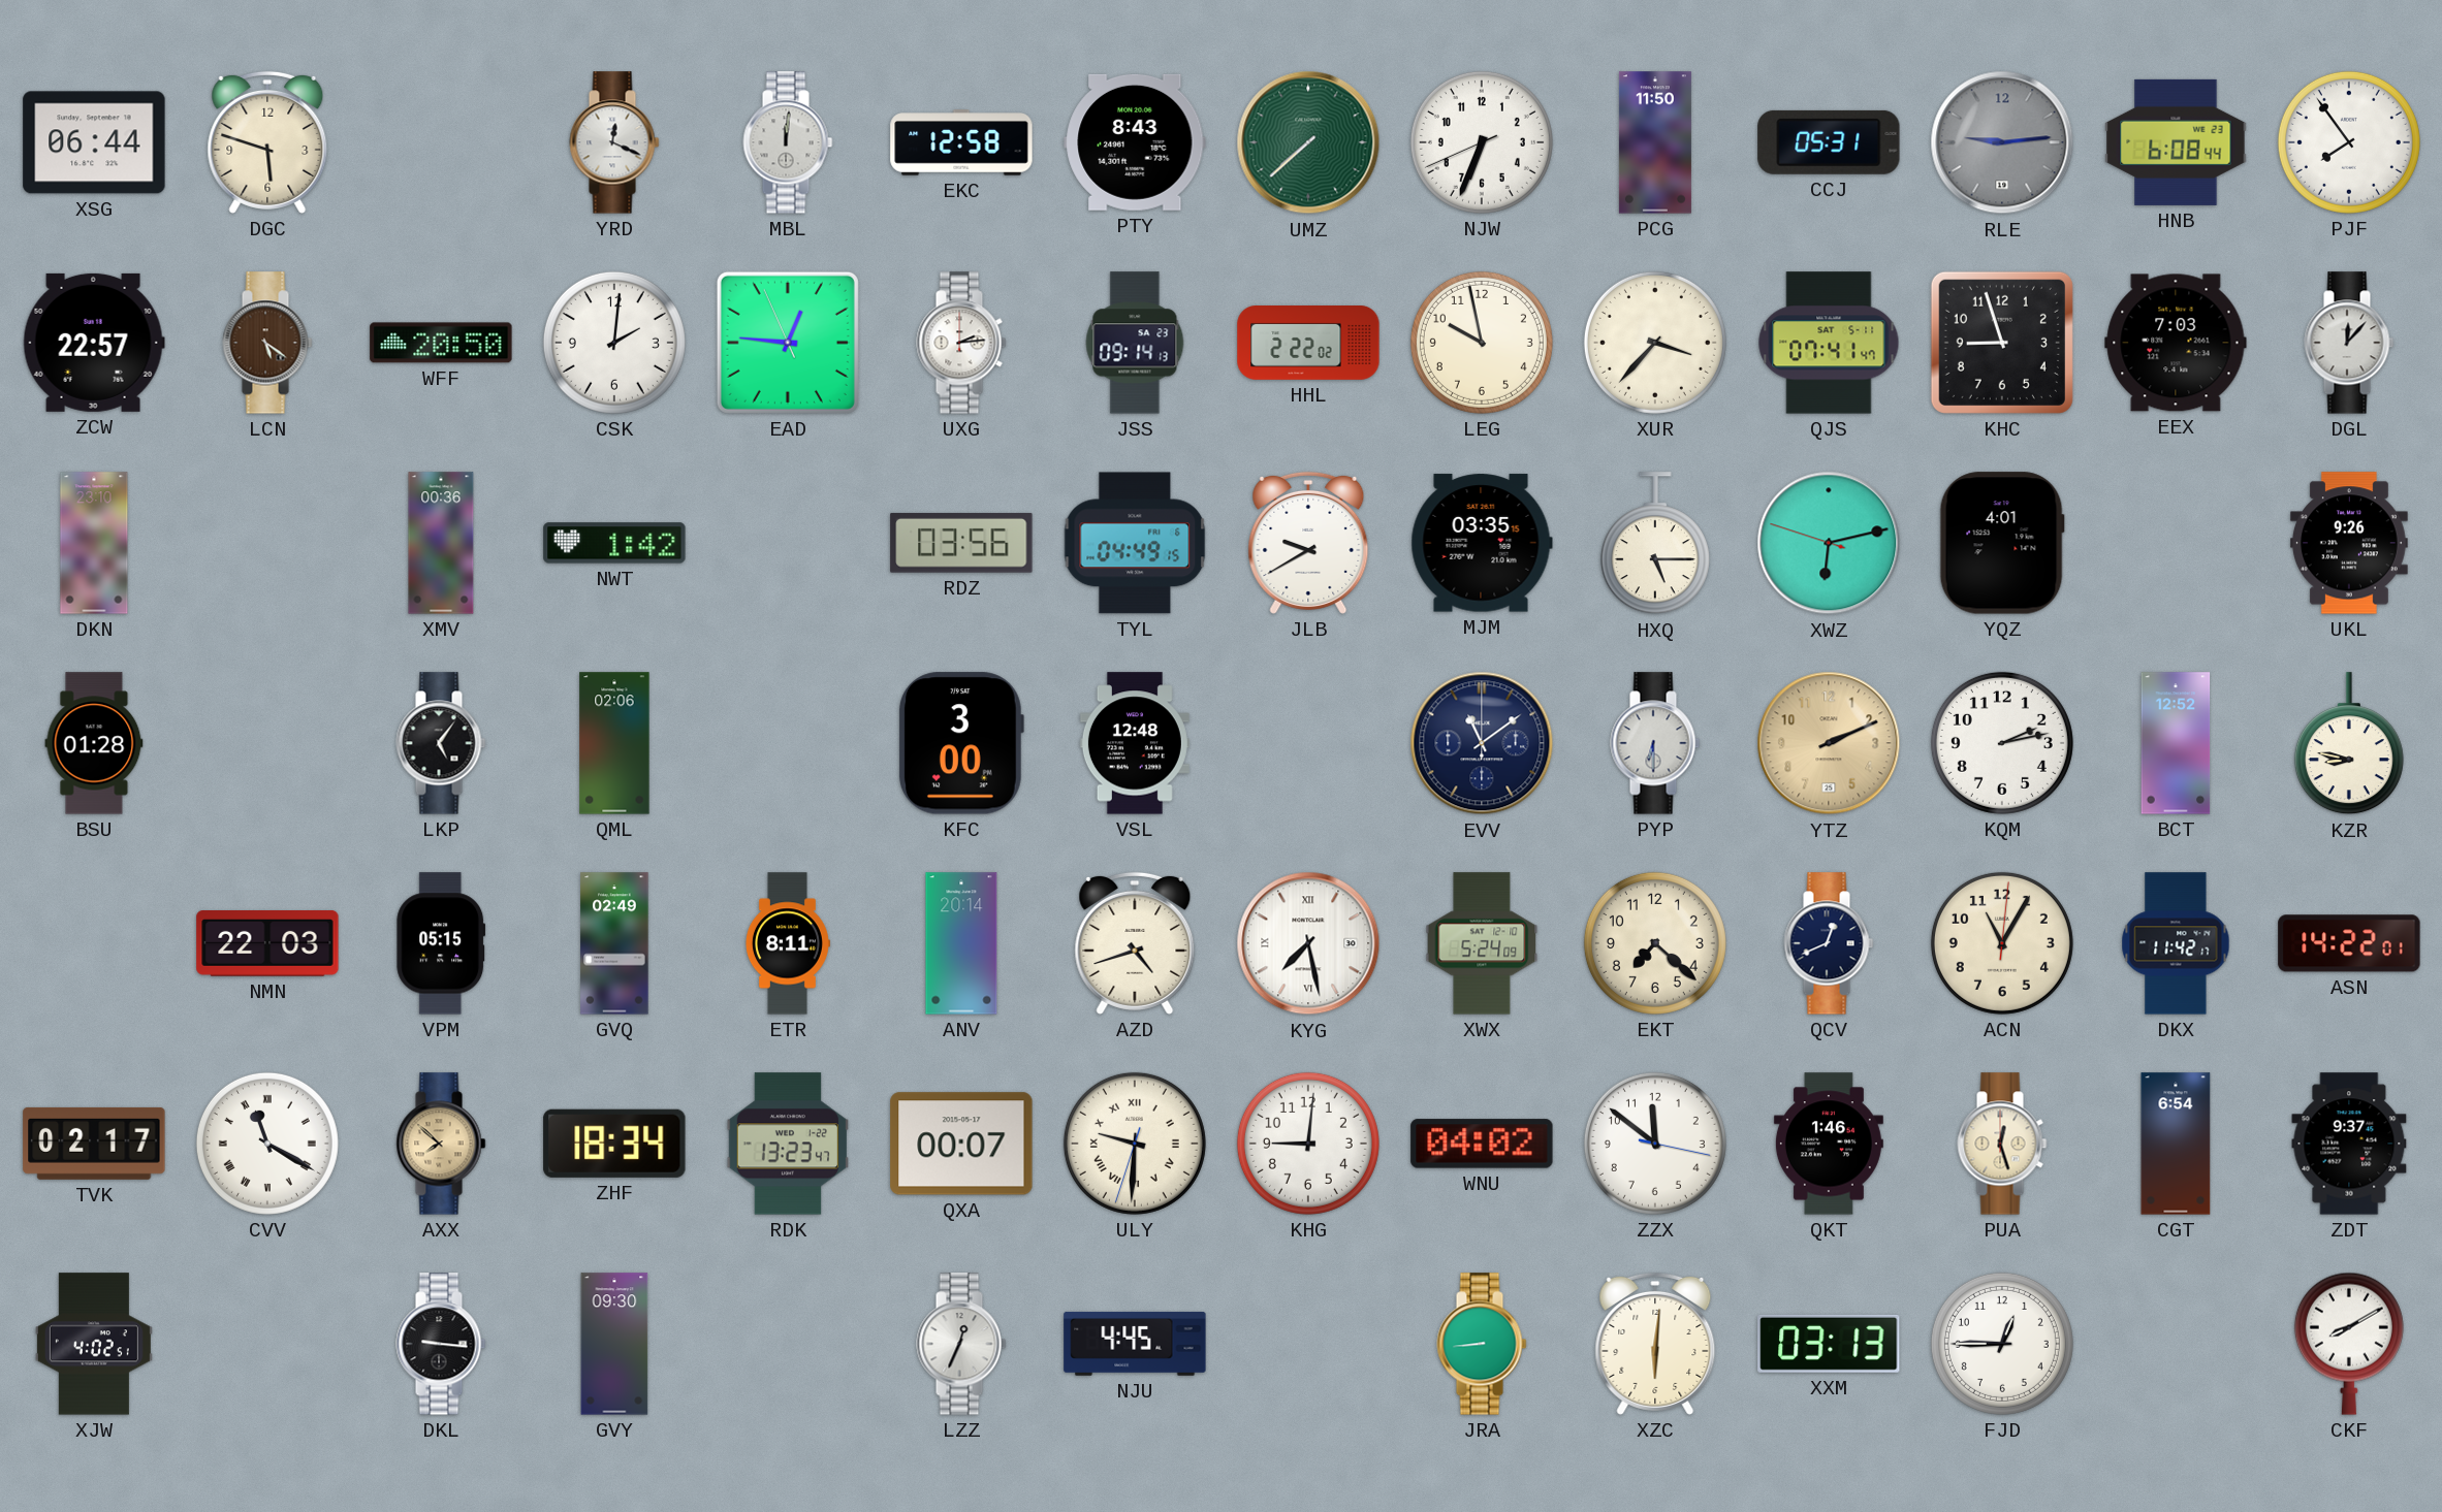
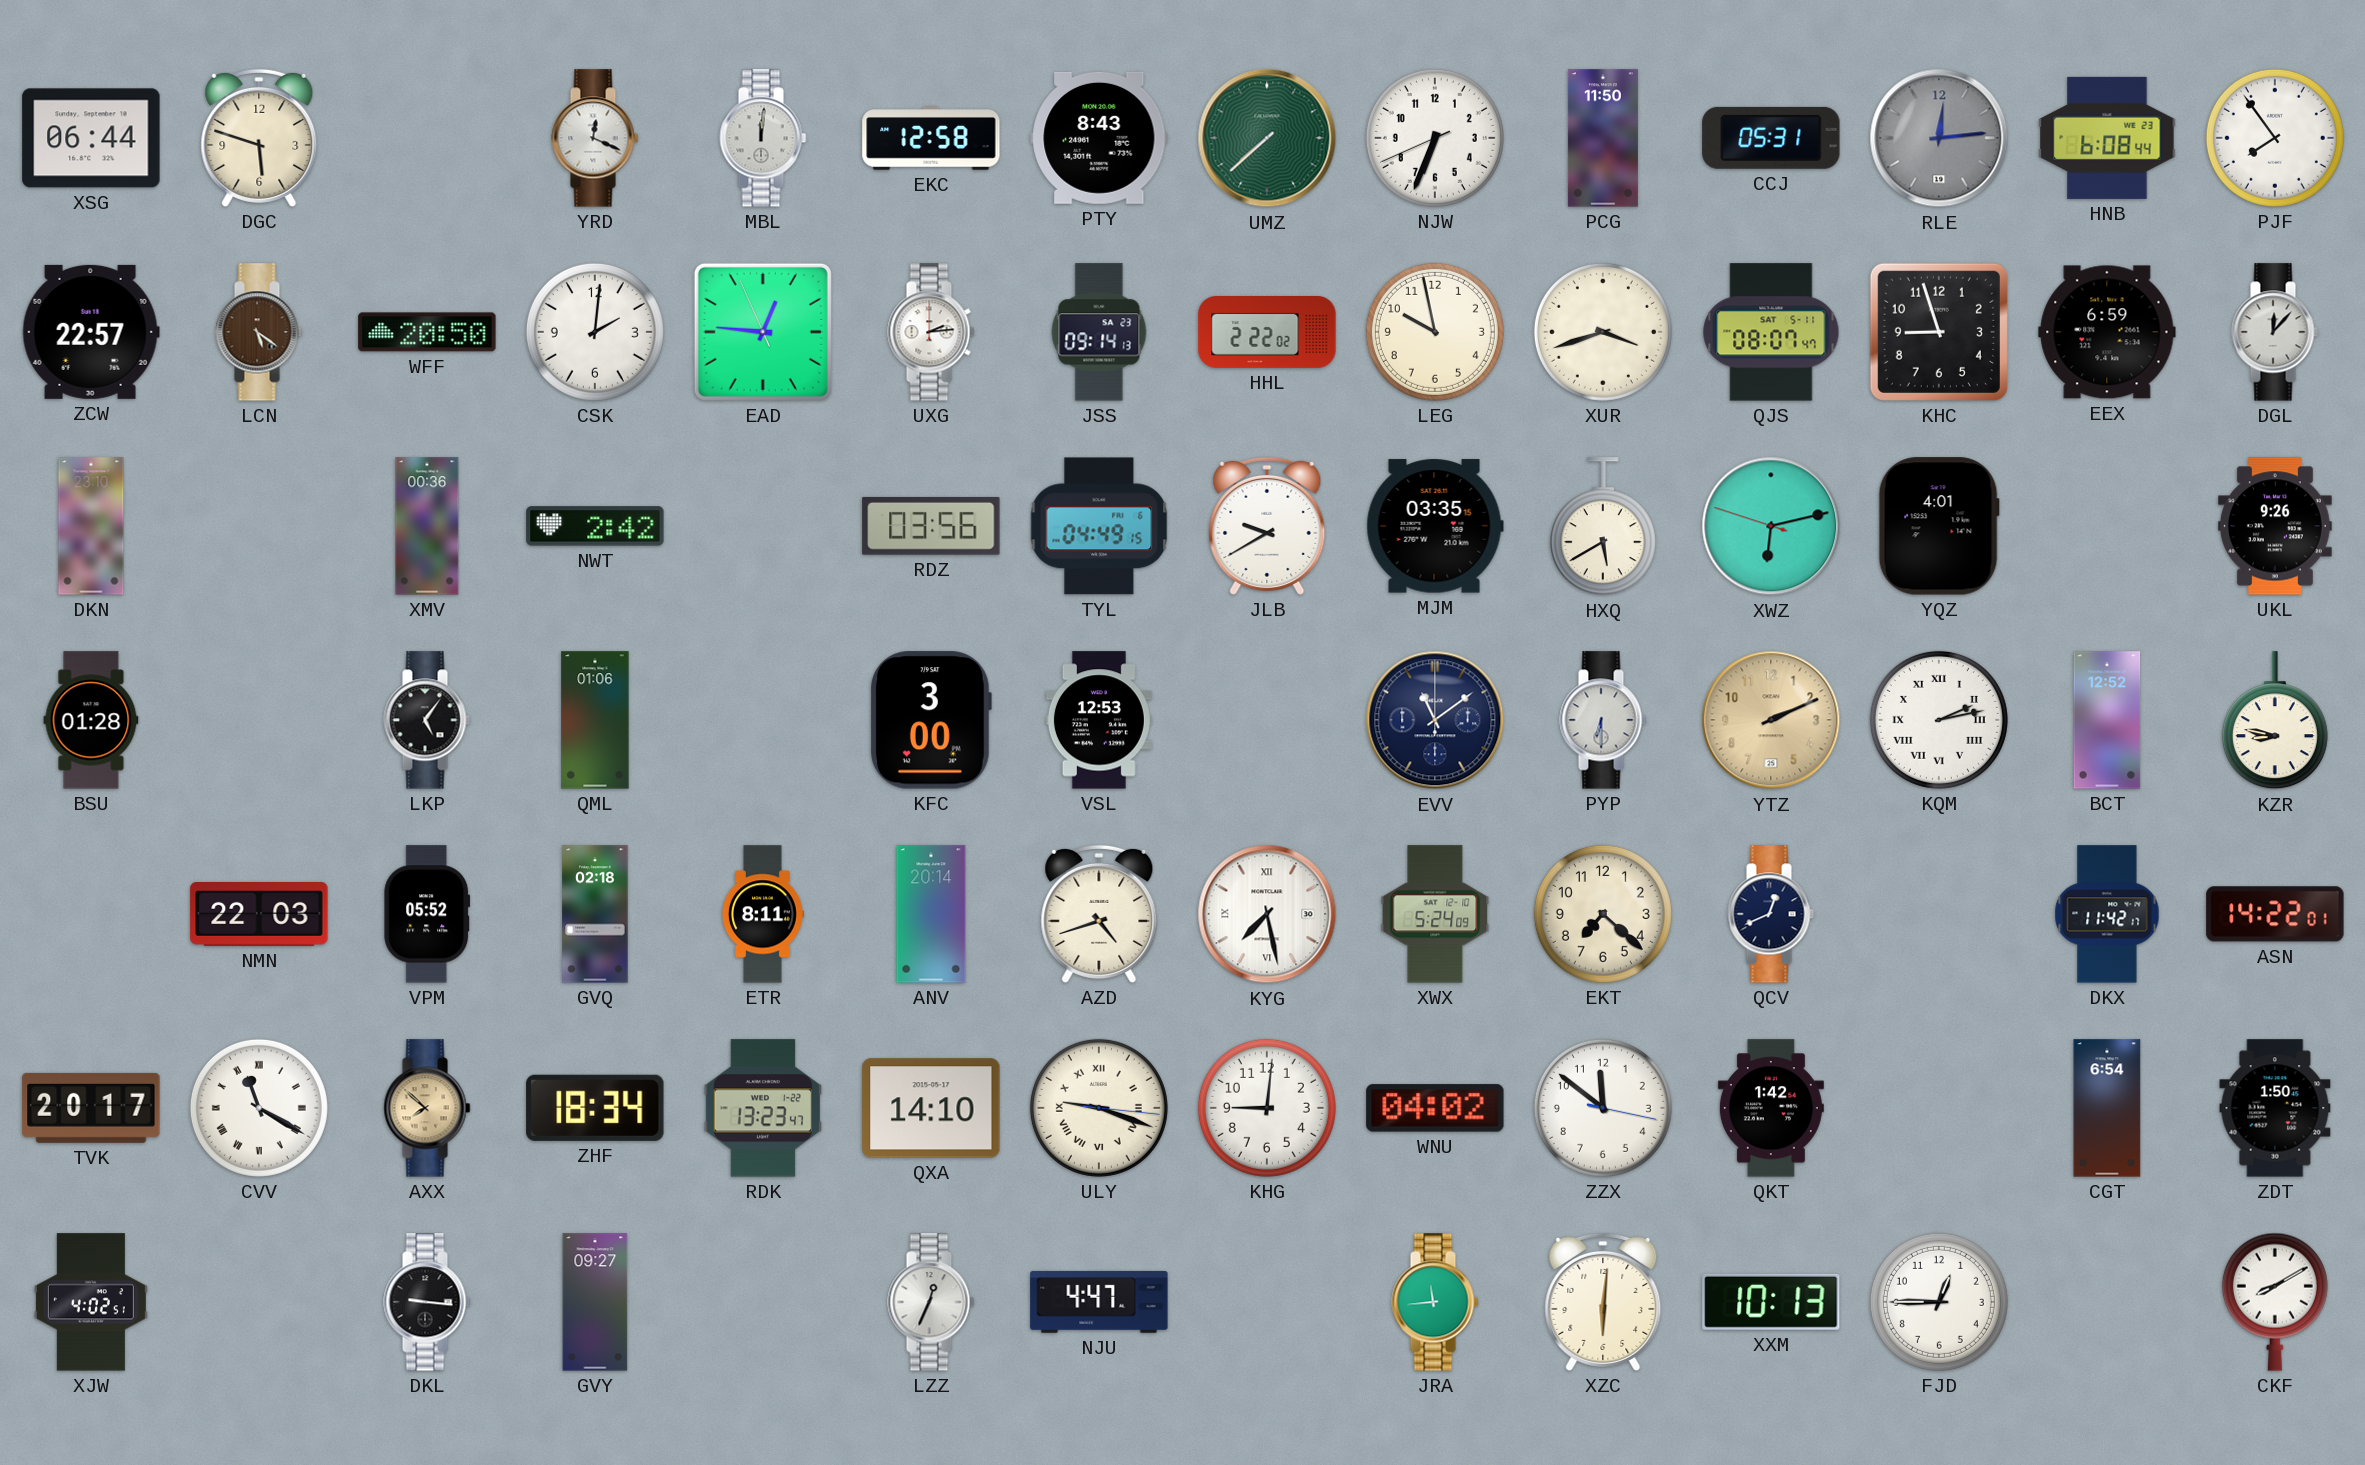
RLE: 9:14 -> 12:14 (1939, 138)
XUR: 3:37 -> 3:42 (1603, 332)
QJS: 07:41 -> 08:07 (1771, 332)
EEX: 7:03 -> 6:59 (2107, 332)
NWT: 1:42 -> 2:42 (595, 526)
HXQ: 5:15 -> 5:40 (1603, 527)
QML: 02:06 -> 01:06 (595, 720)
VSL: 12:48 -> 12:53 (1099, 720)
KQM numerals: Arabic -> Roman (1939, 720)
VPM: 05:15 -> 05:52 (427, 914)
GVQ: 02:49 -> 02:18 (595, 914)
ACN: 11:05 -> none (2002, 943)
TVK: 02:17 -> 20:17 (91, 1108)
QXA: 00:07 -> 14:10 (931, 1108)
ULY: 9:30 -> 9:18 (1099, 1108)
QKT: 1:46 -> 1:42 (1771, 1108)
PUA: 12:27 -> none (2002, 1144)
ZDT: 9:37 -> 1:50 (2275, 1108)
GVY: 09:30 -> 09:27 (595, 1302)
NJU: 4:45 -> 4:47 (1099, 1302)
JRA: 8:44 -> 11:44 (1435, 1302)
XXM: 03:13 -> 10:13 (1771, 1302)
